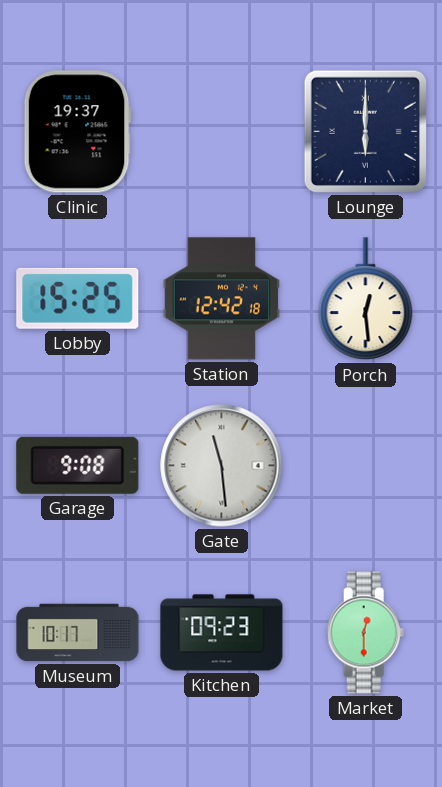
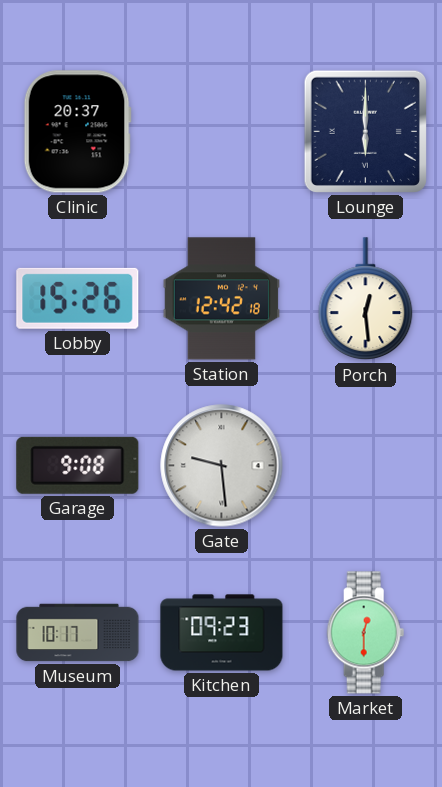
Clinic: 19:37 -> 20:37 (77, 132)
Lobby: 15:25 -> 15:26 (78, 298)
Gate: 11:29 -> 9:29 (222, 466)
